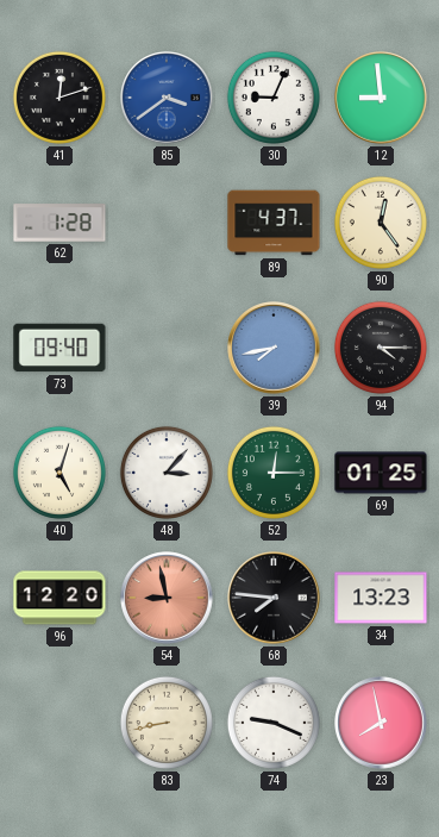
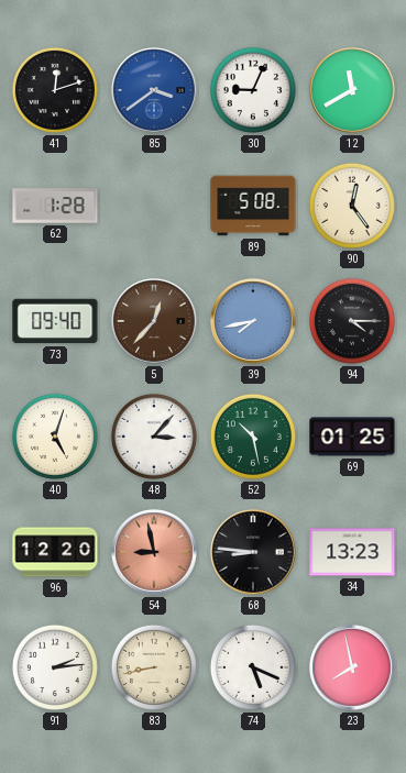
12: 8:59 -> 11:40 (352, 90)
89: 4:37 -> 5:08 (253, 206)
5: none -> 12:37 (154, 321)
52: 12:15 -> 10:28 (253, 437)
68: 7:46 -> 8:46 (253, 552)
91: none -> 2:14 (55, 667)
74: 9:19 -> 5:19 (253, 667)
